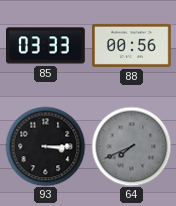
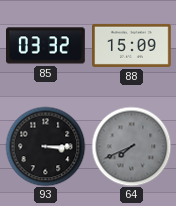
85: 03:33 -> 03:32 (46, 46)
88: 00:56 -> 15:09 (132, 45)
